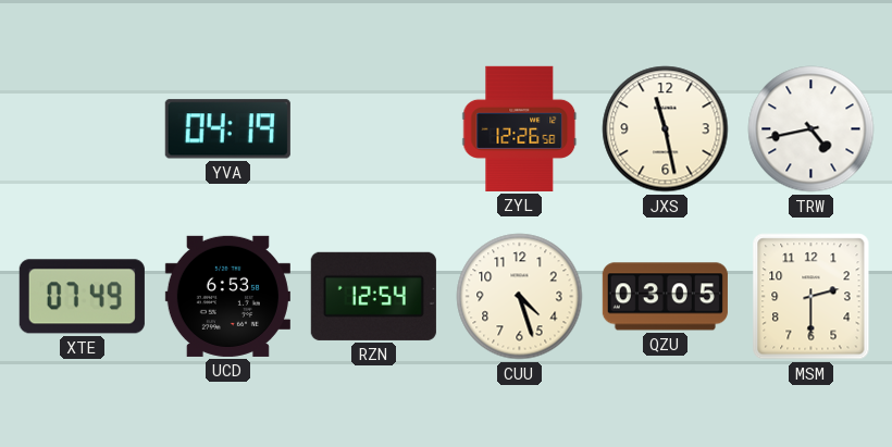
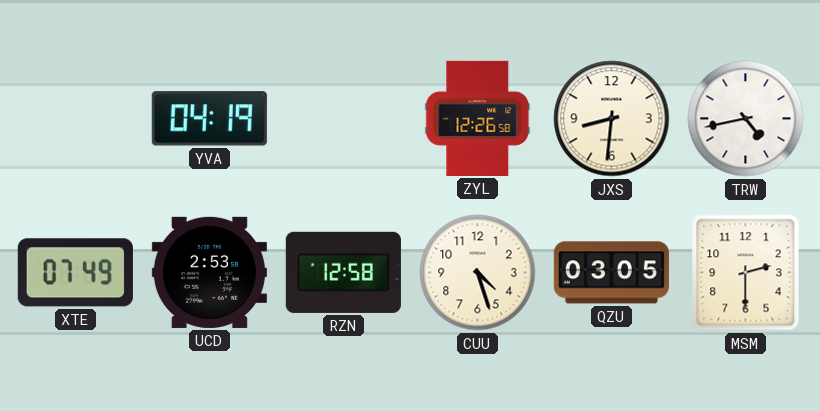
JXS: 11:28 -> 8:31 (612, 119)
UCD: 6:53 -> 2:53 (209, 272)
RZN: 12:54 -> 12:58 (343, 272)
